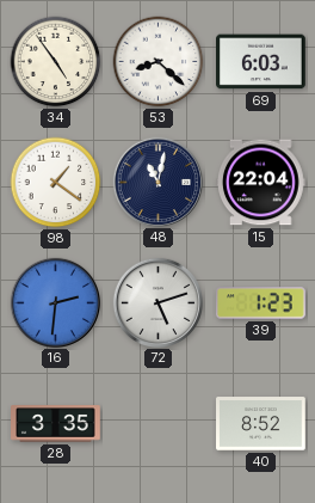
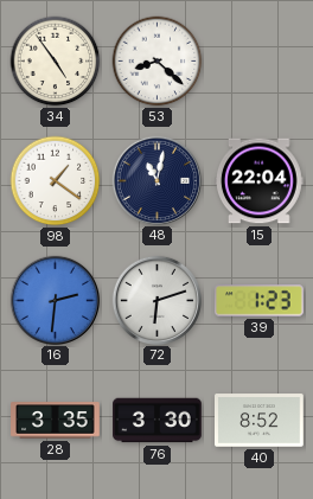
69: 6:03 -> none (261, 62)
72: 5:12 -> 6:12 (156, 300)
76: none -> 3:30 (158, 421)
